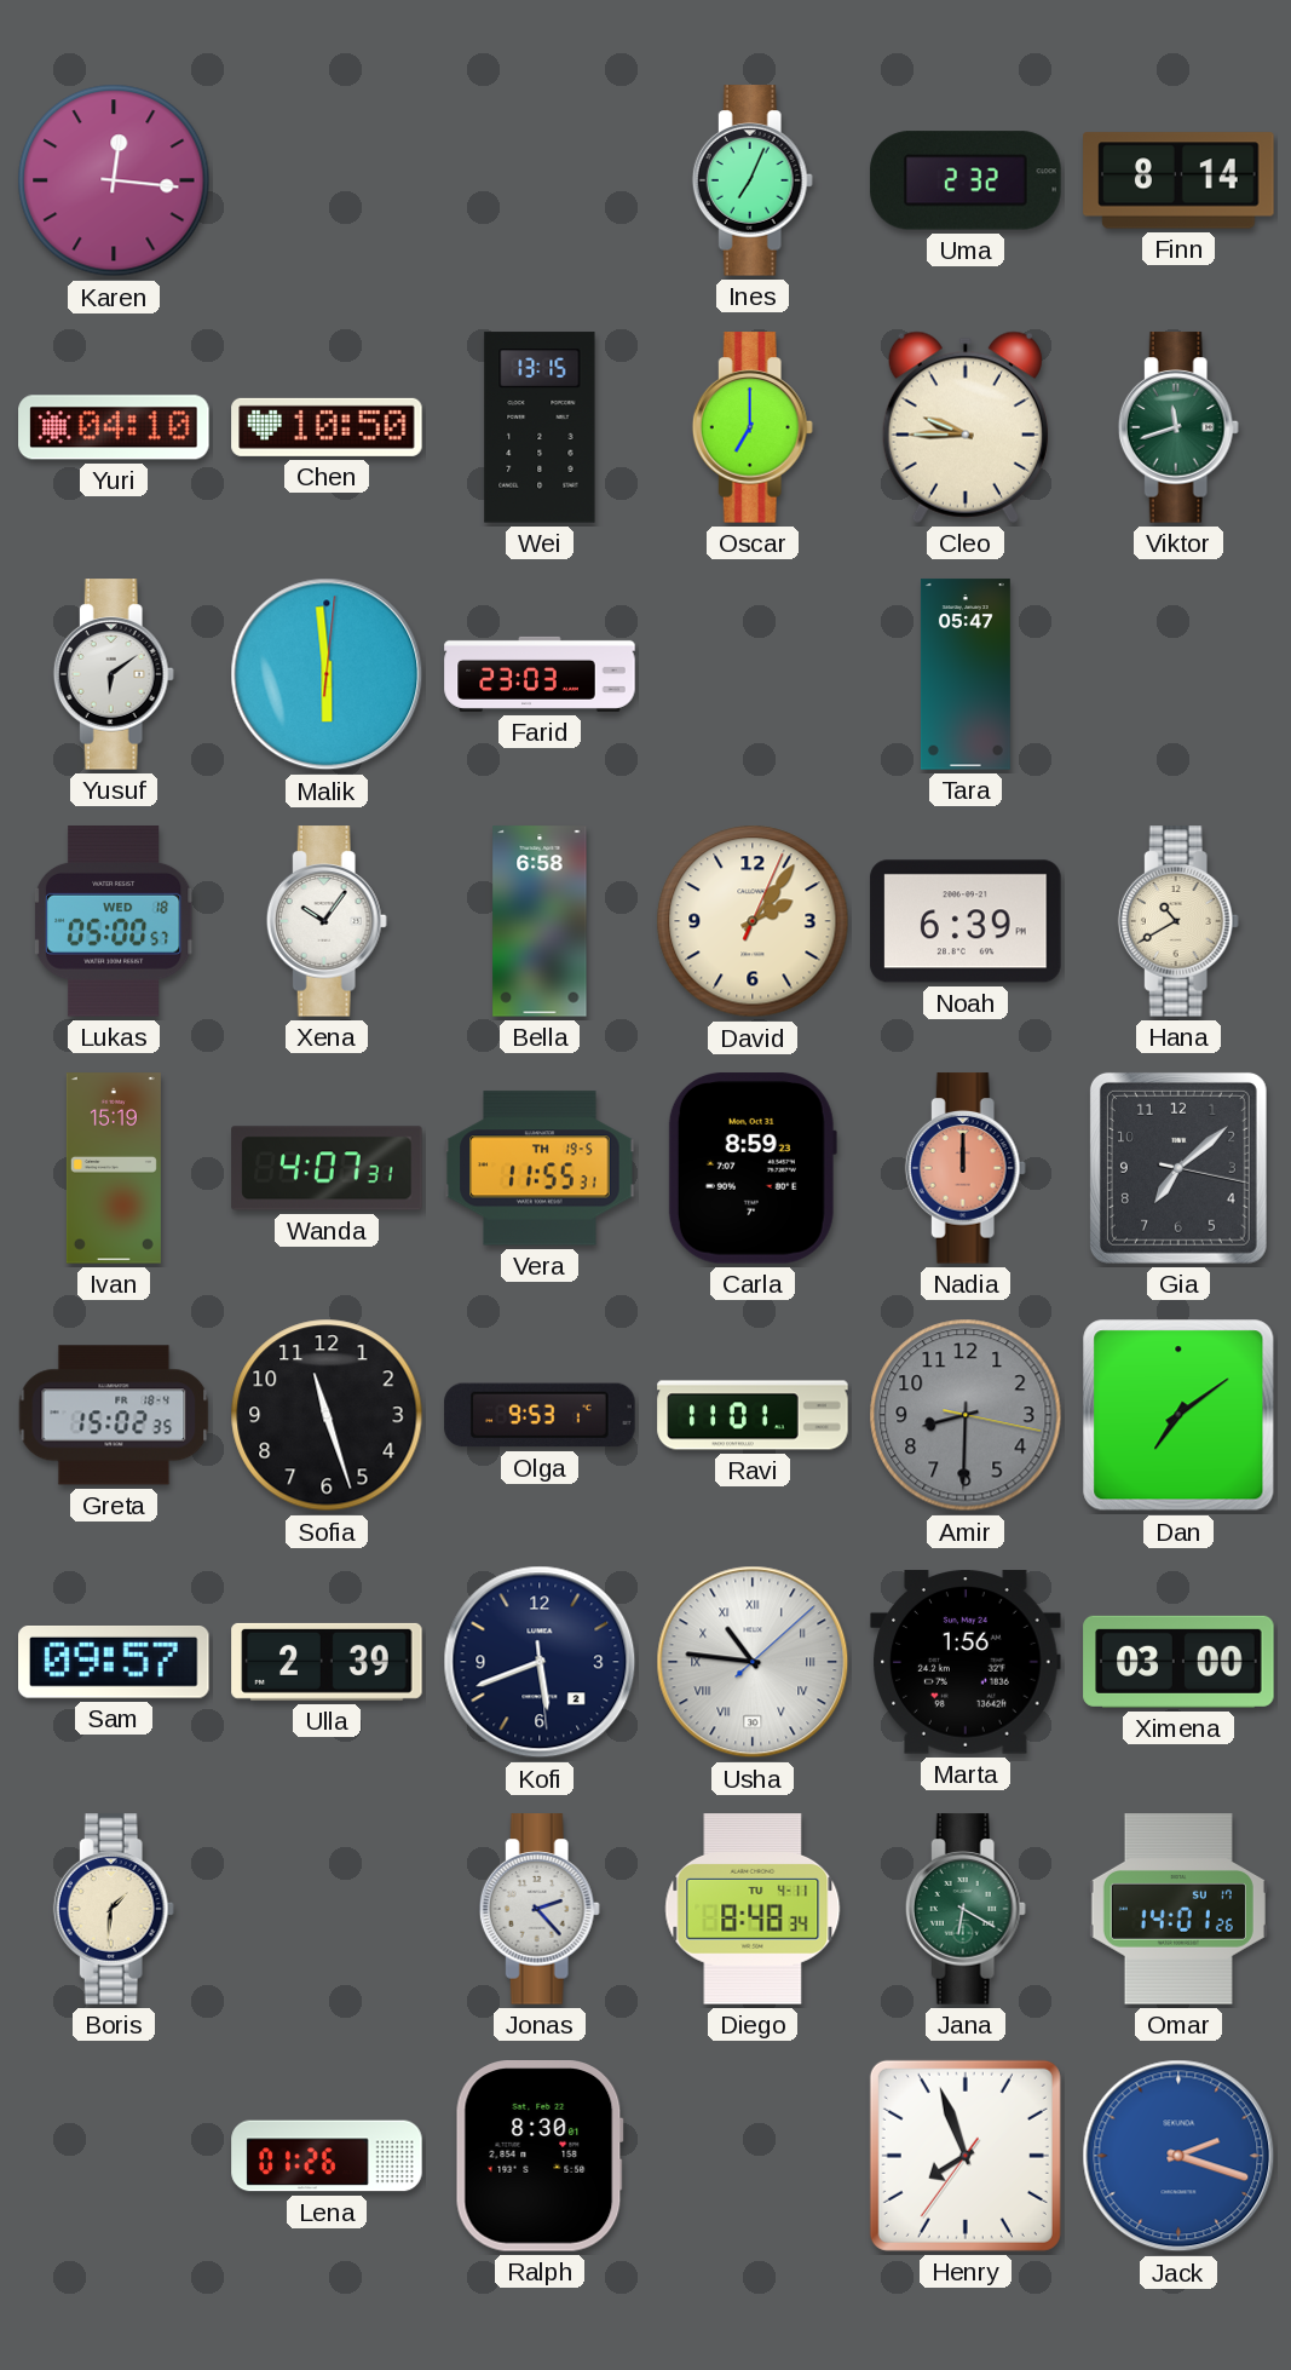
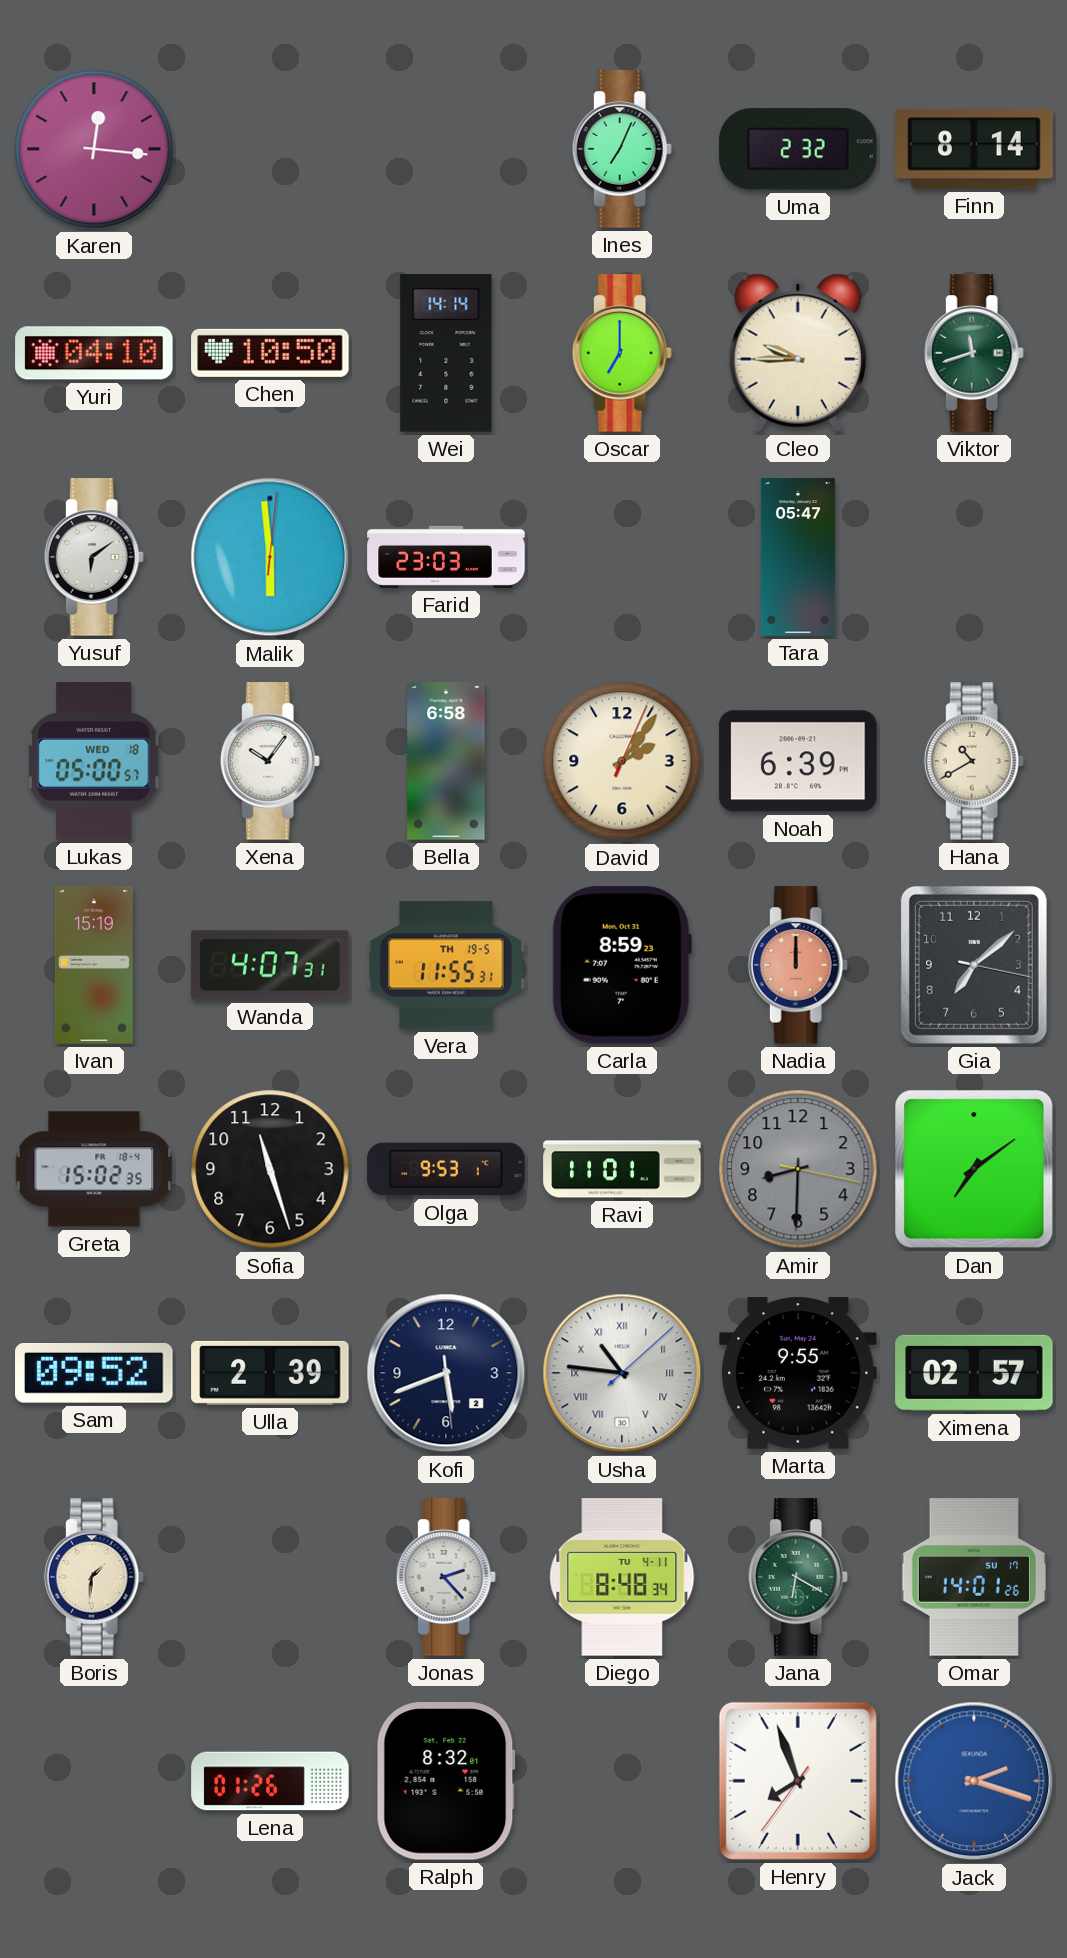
Wei: 13:15 -> 14:14 (446, 353)
Sam: 09:57 -> 09:52 (94, 1374)
Marta: 1:56 -> 9:55 (798, 1373)
Ximena: 03:00 -> 02:57 (974, 1373)
Ralph: 8:30 -> 8:32 (446, 1781)
